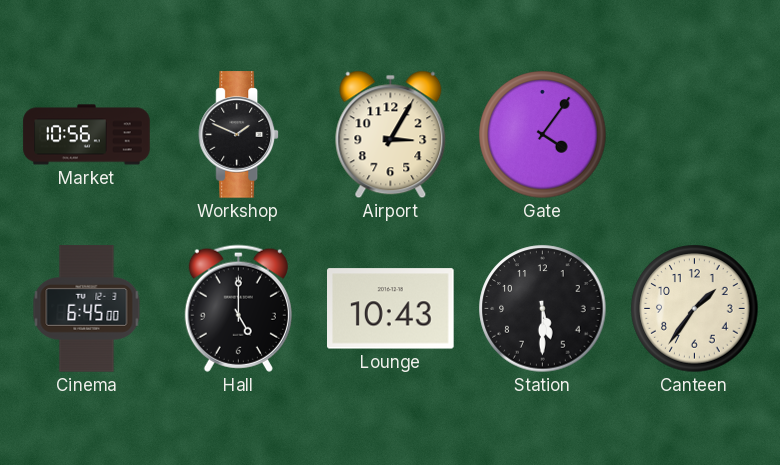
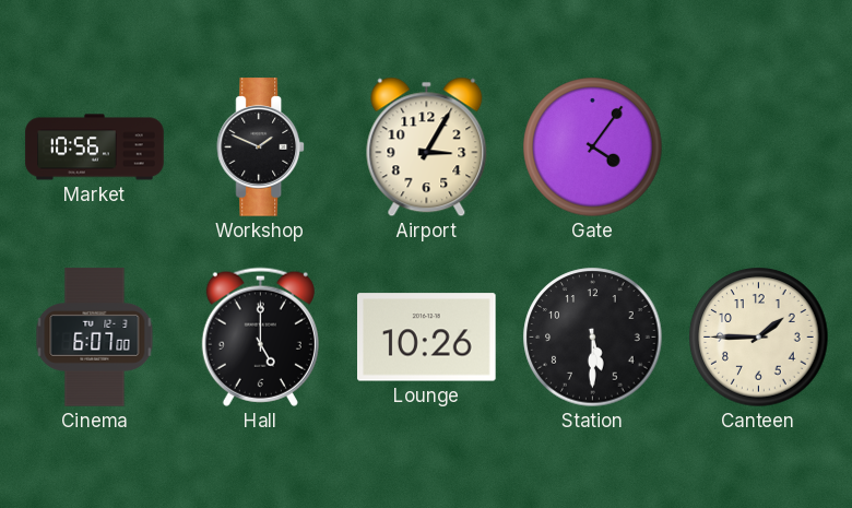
Cinema: 6:45 -> 6:07 (95, 338)
Lounge: 10:43 -> 10:26 (427, 338)
Canteen: 1:36 -> 1:45 (759, 338)
